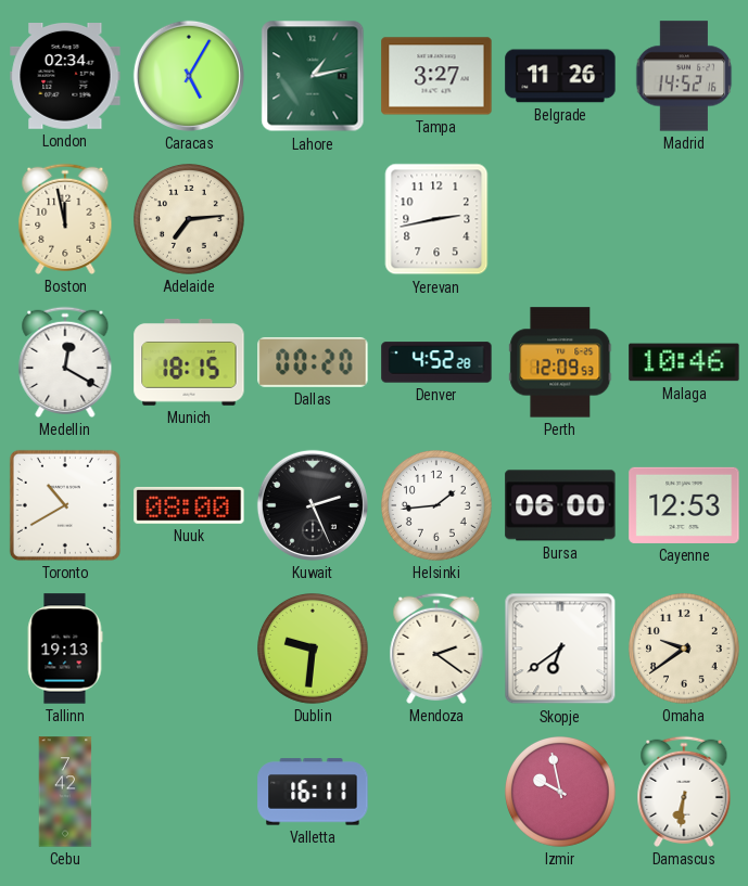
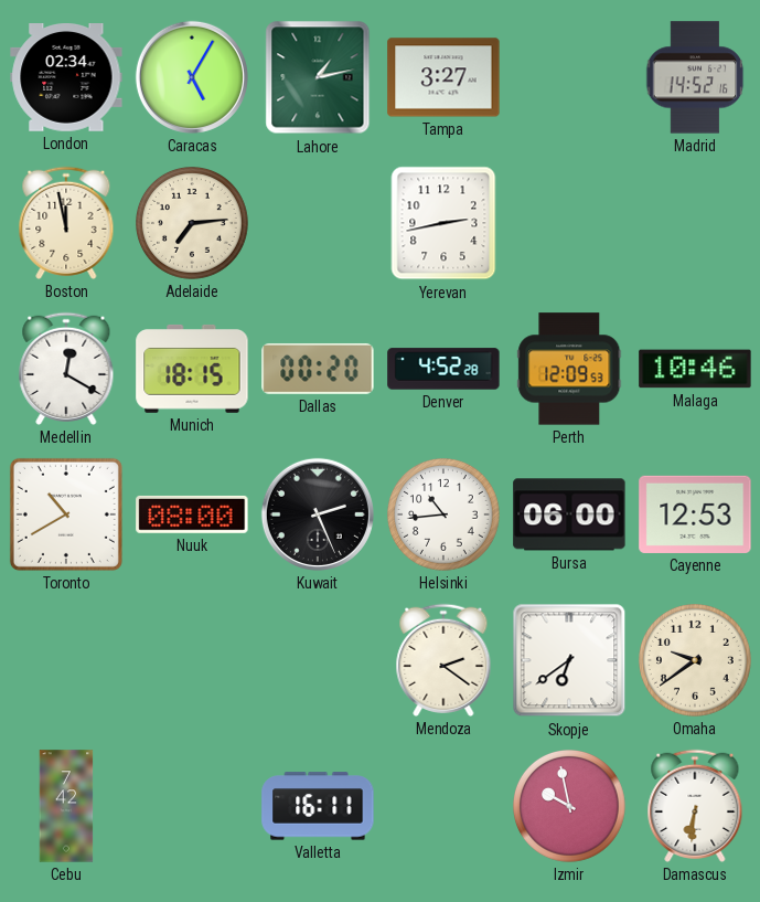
Belgrade: 11:26 -> none (560, 76)
Helsinki: 1:44 -> 10:44 (445, 516)
Tallinn: 19:13 -> none (65, 649)
Dublin: 9:31 -> none (314, 650)
